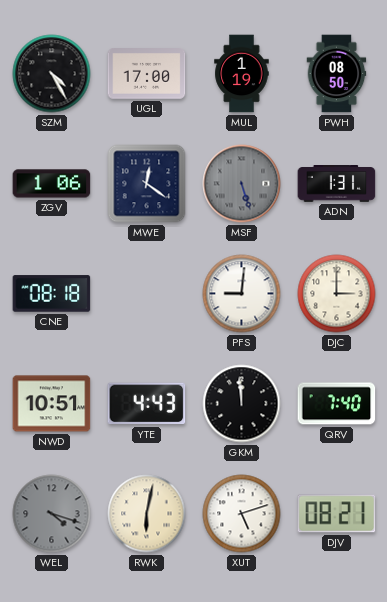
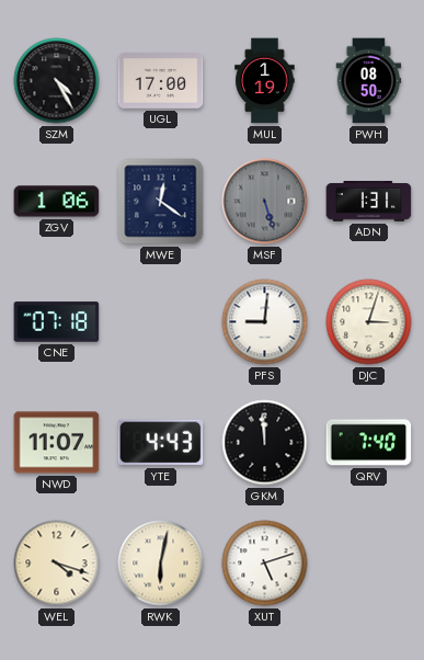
CNE: 08:18 -> 07:18 (57, 322)
DJC: 3:00 -> 3:03 (369, 322)
NWD: 10:51 -> 11:07 (57, 443)
WEL dial: grey -> cream (57, 564)
DJV: 08:21 -> none (337, 514)
